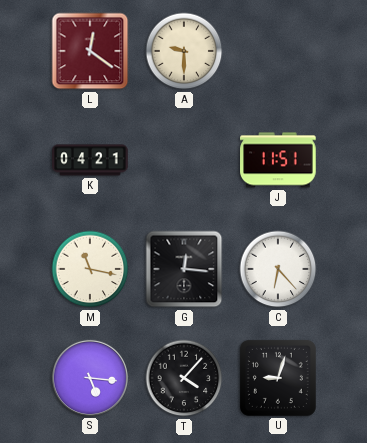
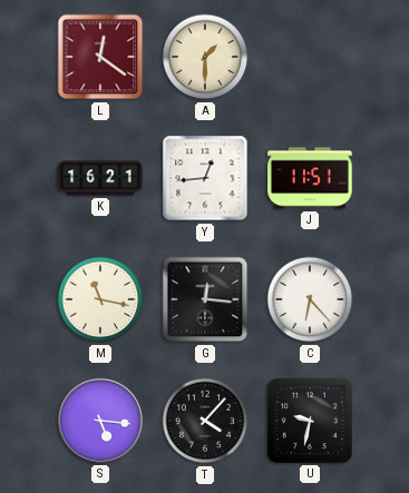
A: 9:30 -> 1:30 (205, 57)
K: 04:21 -> 16:21 (100, 178)
Y: none -> 12:44 (205, 178)
U: 9:03 -> 9:32 (310, 421)
